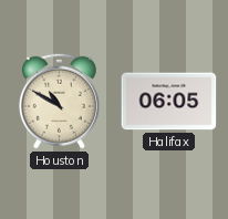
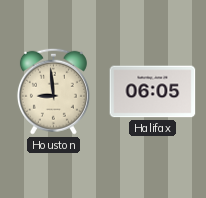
Houston: 10:50 -> 8:59 (53, 91)
